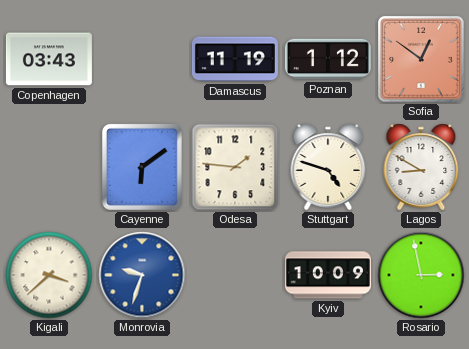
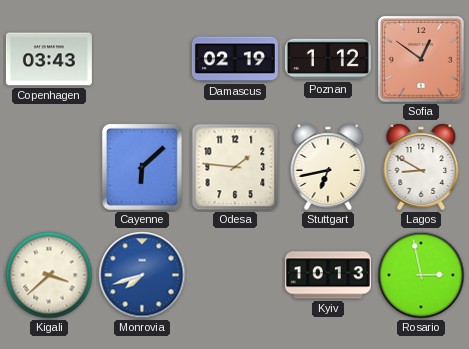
Damascus: 11:19 -> 02:19 (235, 59)
Cayenne: 6:09 -> 6:08 (142, 167)
Stuttgart: 4:48 -> 6:43 (328, 167)
Monrovia: 9:33 -> 7:42 (142, 275)
Kyiv: 10:09 -> 10:13 (328, 275)
